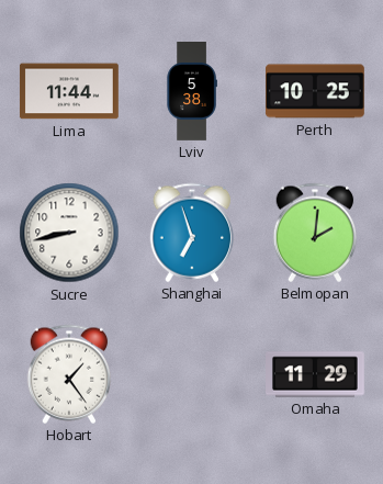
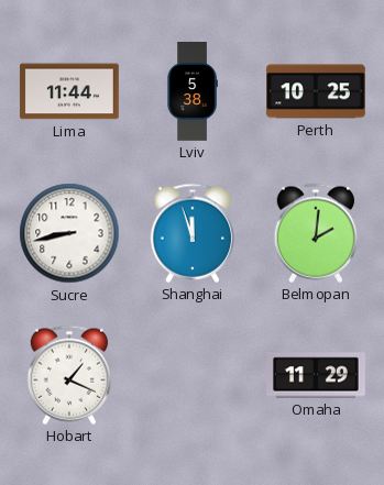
Shanghai: 6:57 -> 11:57 (193, 233)
Hobart: 1:24 -> 1:19 (69, 375)
